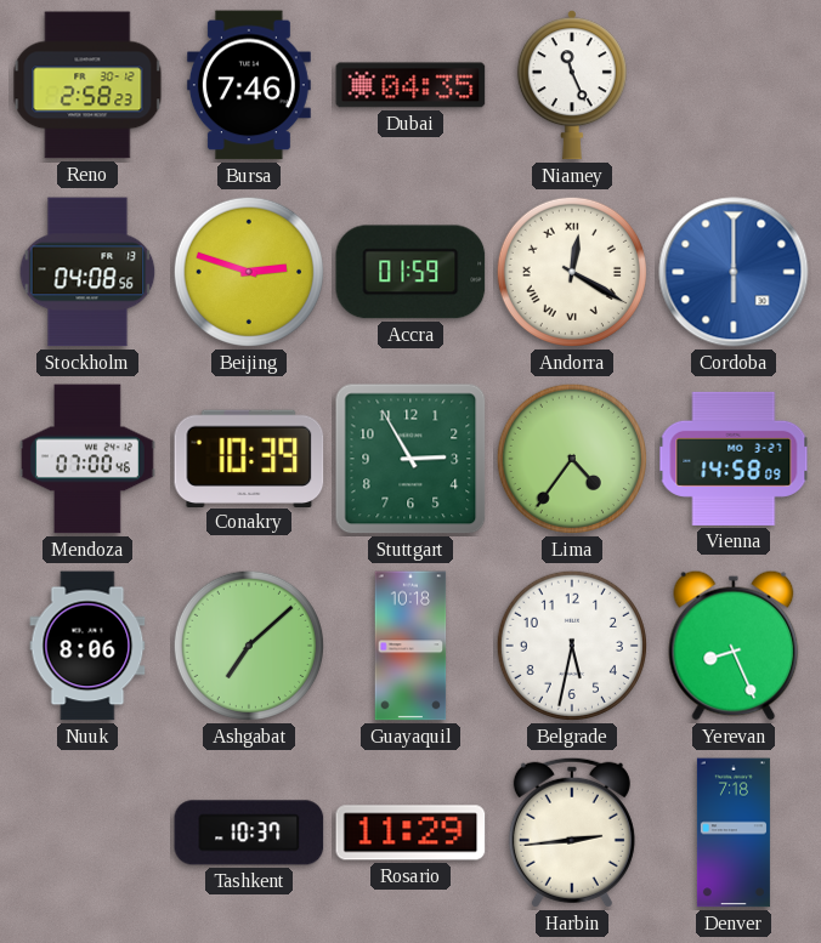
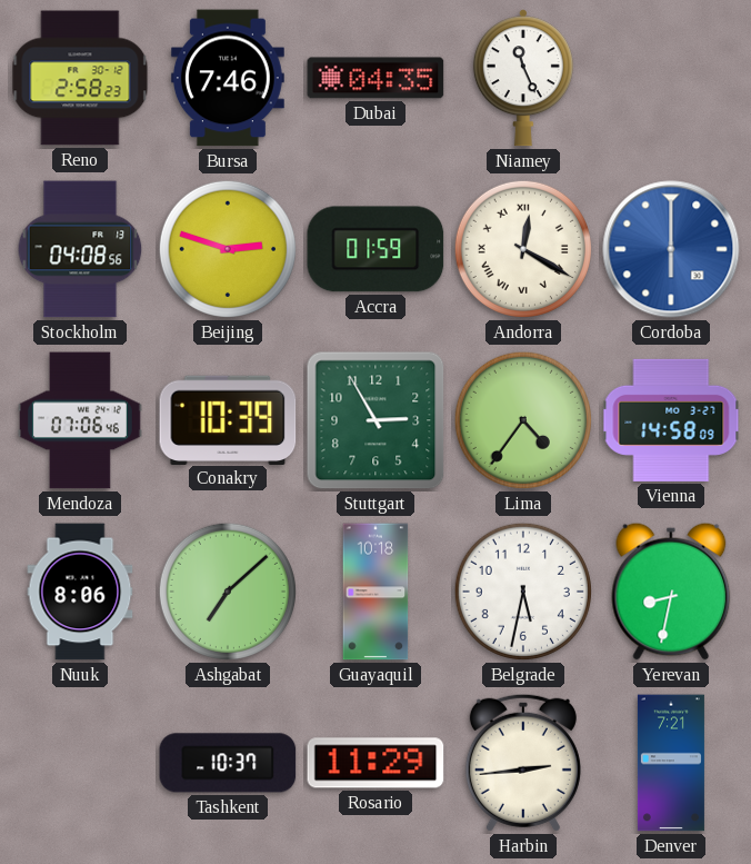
Mendoza: 07:00 -> 07:06 (80, 420)
Yerevan: 8:26 -> 8:32 (671, 592)
Denver: 7:18 -> 7:21 (671, 763)
